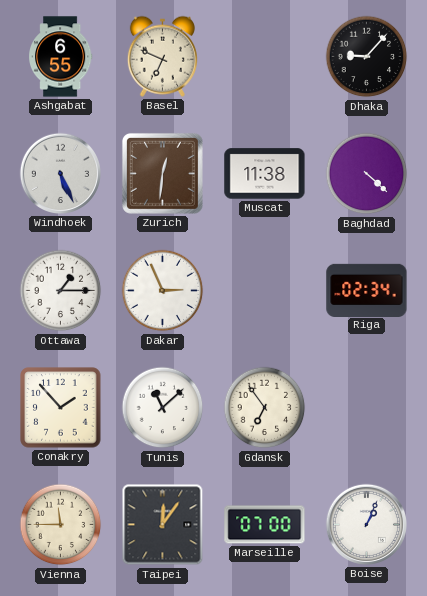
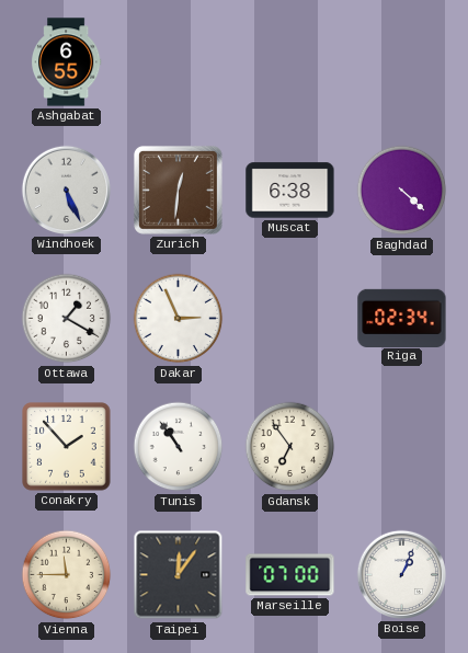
Basel: 6:49 -> none (162, 56)
Dhaka: 9:07 -> none (367, 57)
Muscat: 11:38 -> 6:38 (290, 191)
Ottawa: 1:15 -> 1:20 (67, 319)
Tunis: 11:08 -> 10:54 (179, 447)
